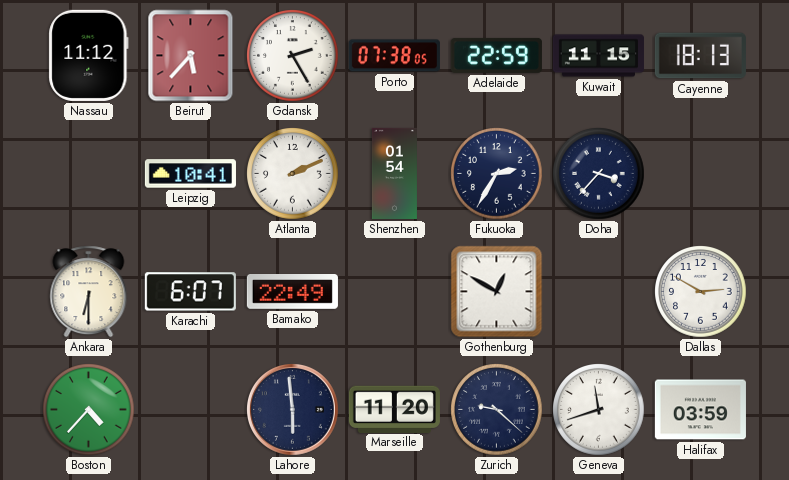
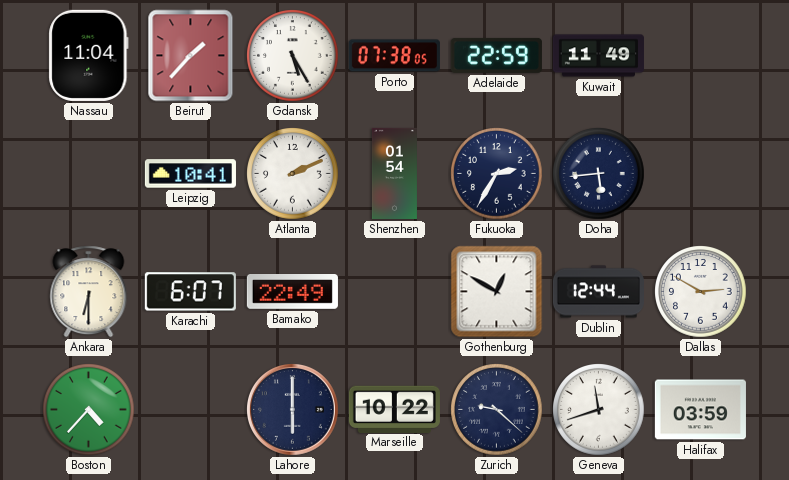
Nassau: 11:12 -> 11:04 (89, 55)
Beirut: 5:37 -> 1:37 (191, 56)
Gdansk: 2:25 -> 5:25 (293, 56)
Kuwait: 11:15 -> 11:49 (598, 56)
Cayenne: 18:13 -> none (700, 56)
Doha: 3:37 -> 5:44 (599, 174)
Dublin: none -> 12:44 (598, 292)
Lahore: 5:59 -> 6:00 (293, 410)
Marseille: 11:20 -> 10:22 (394, 409)
